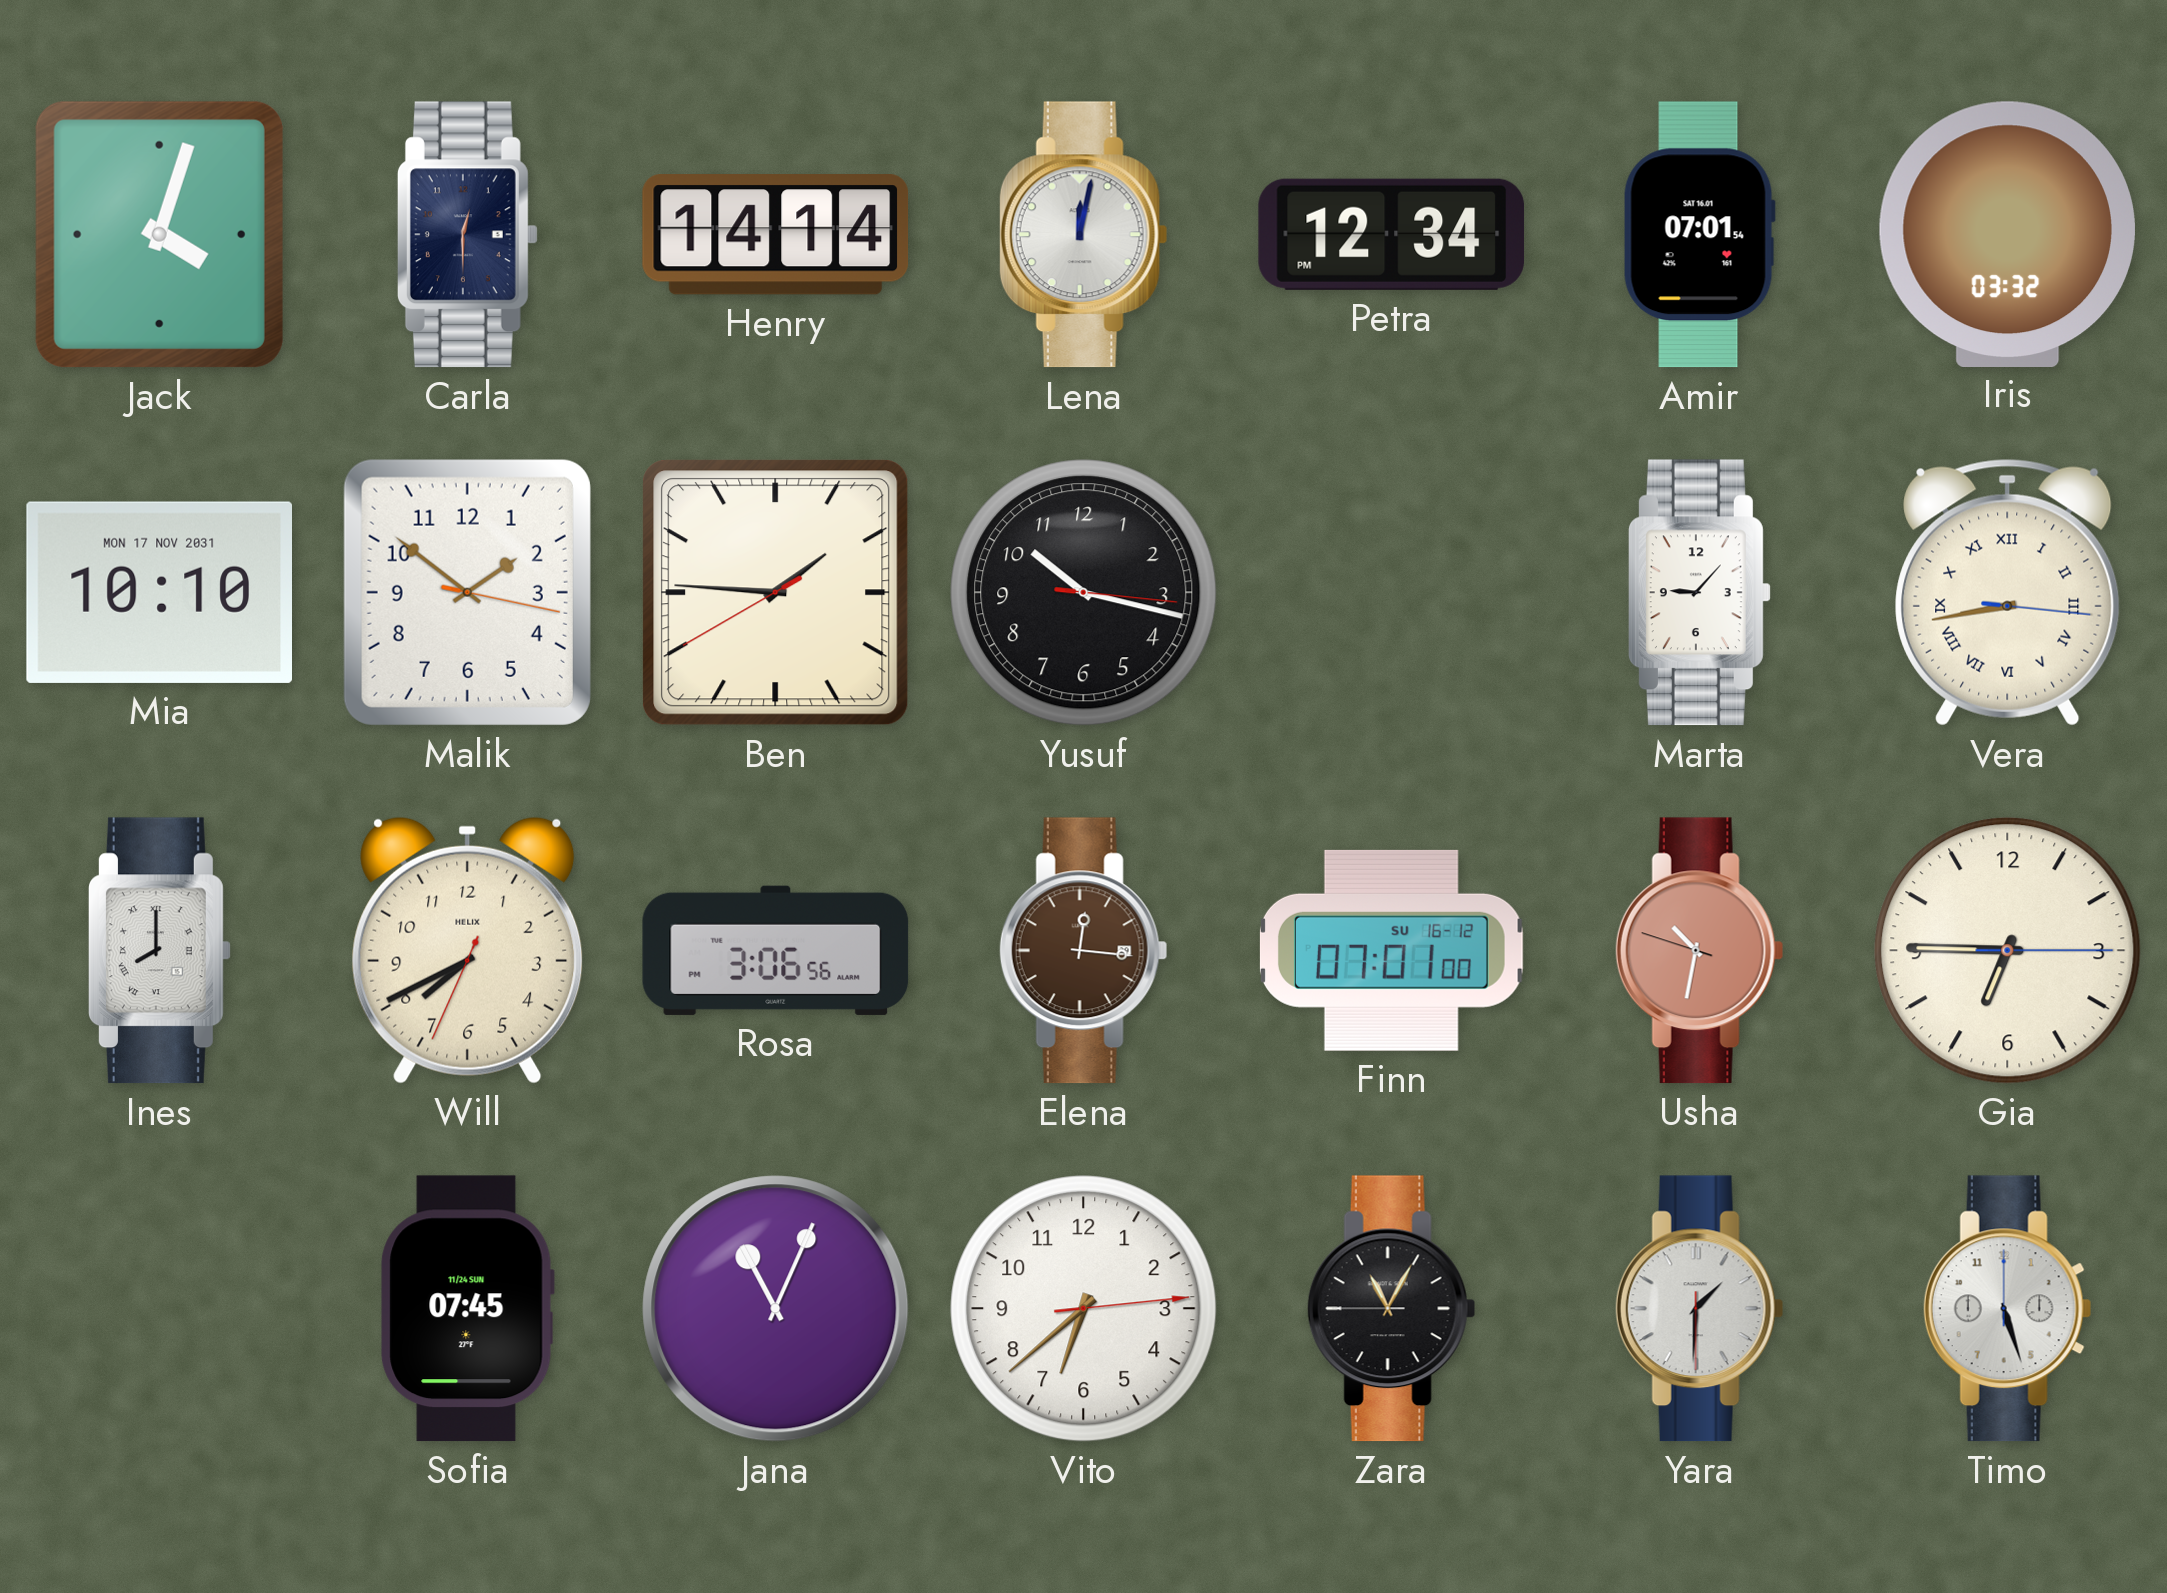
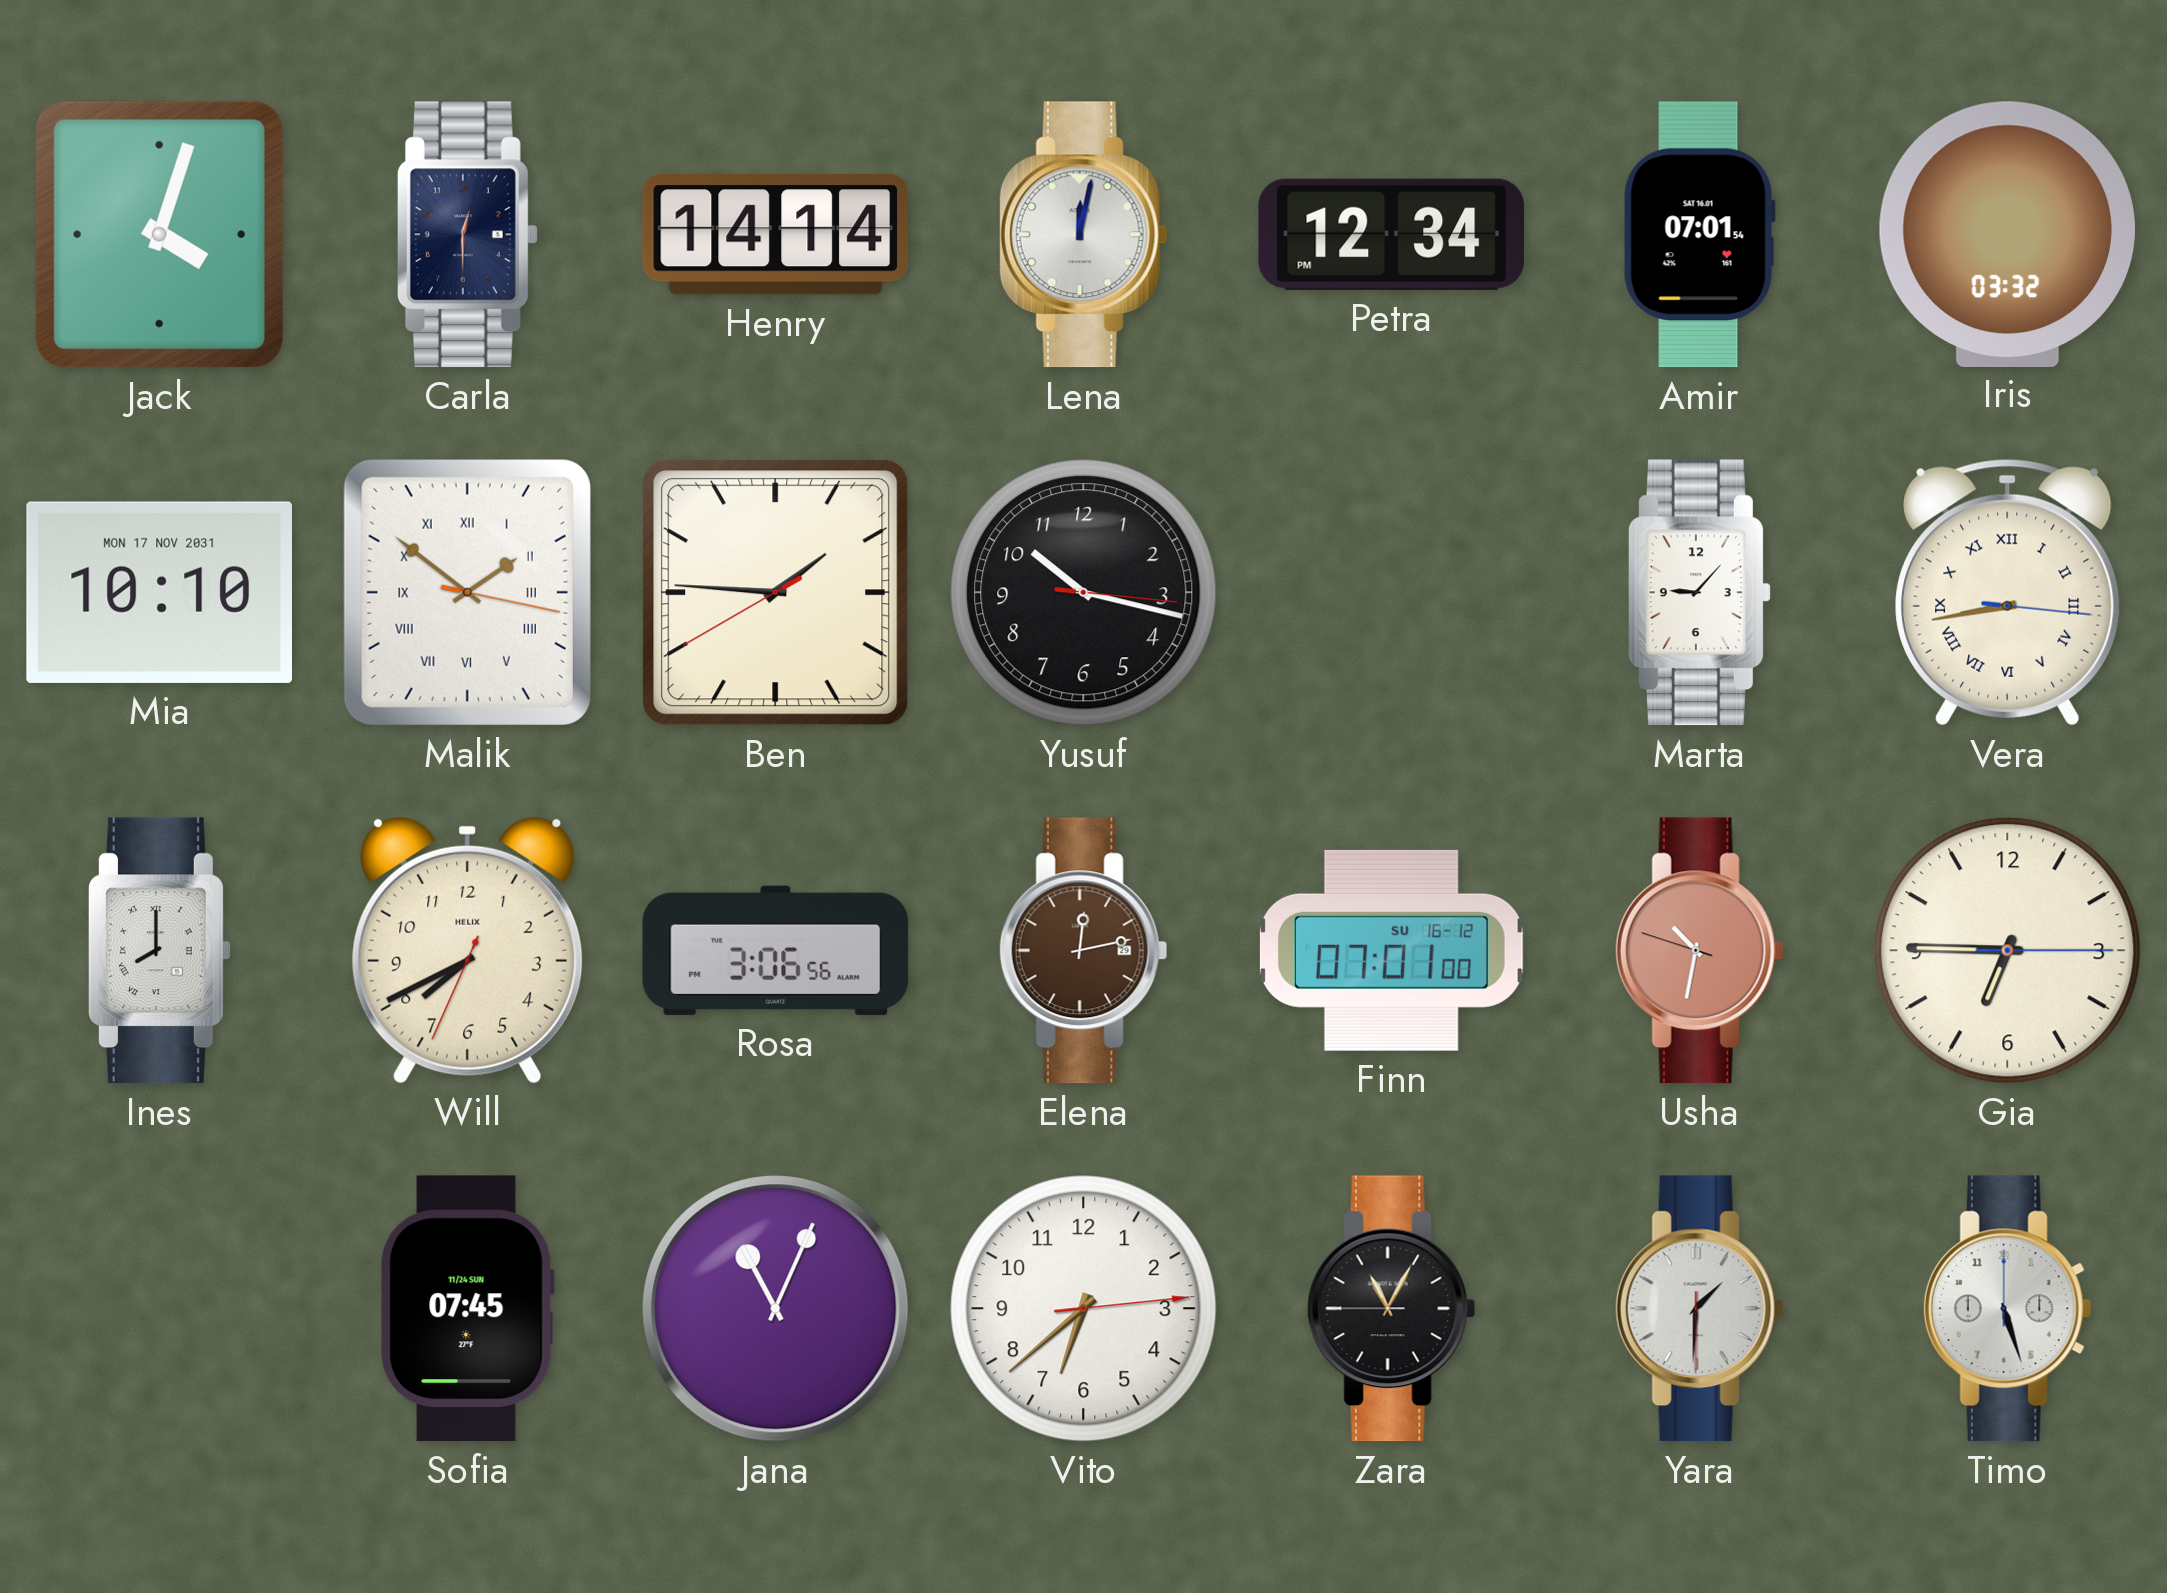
Malik numerals: Arabic -> Roman (467, 592)
Elena: 12:16 -> 12:13 (1083, 951)
